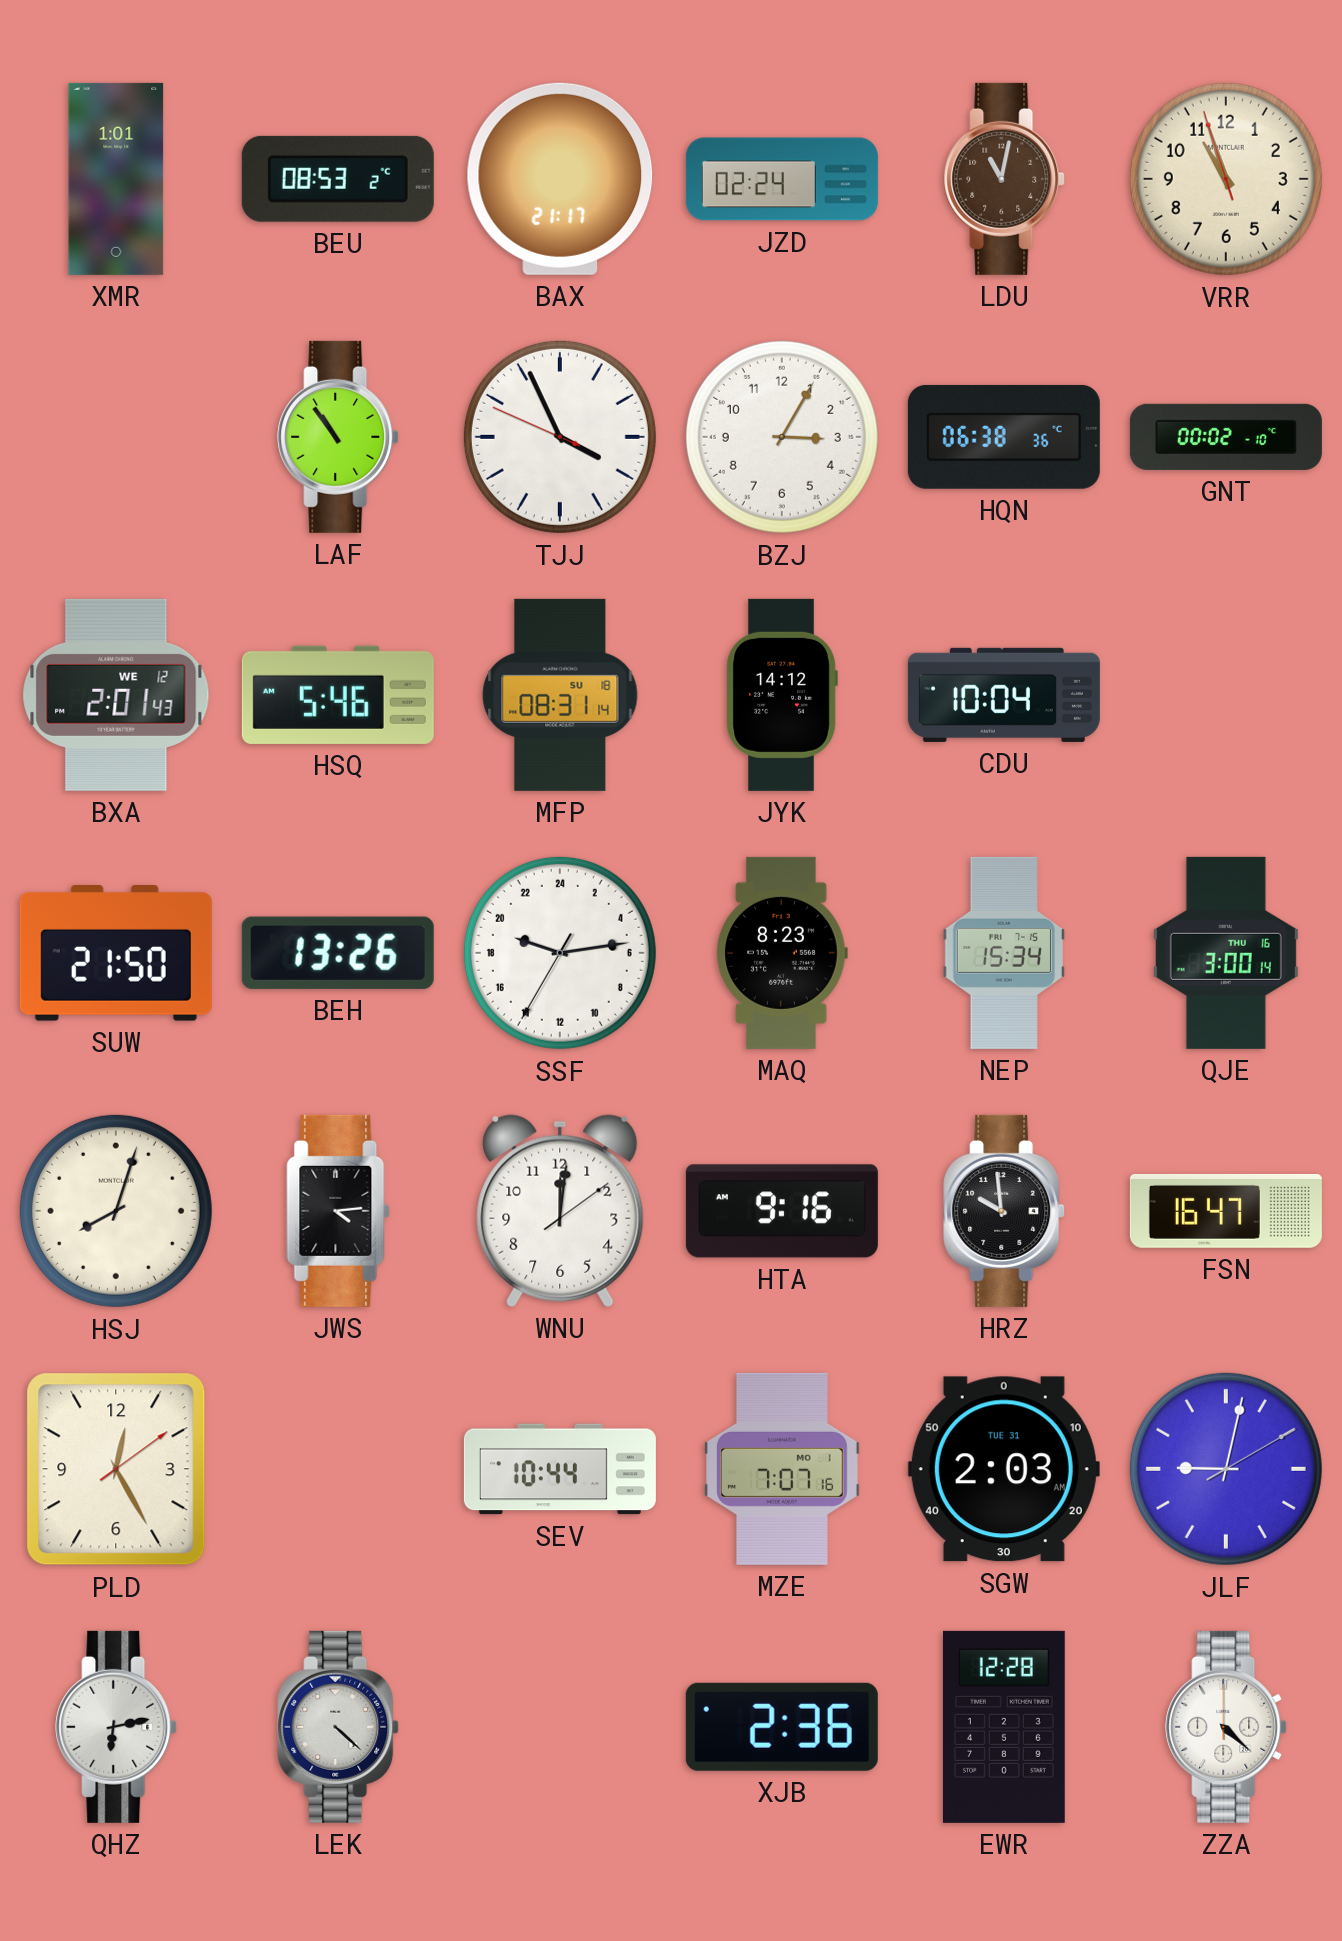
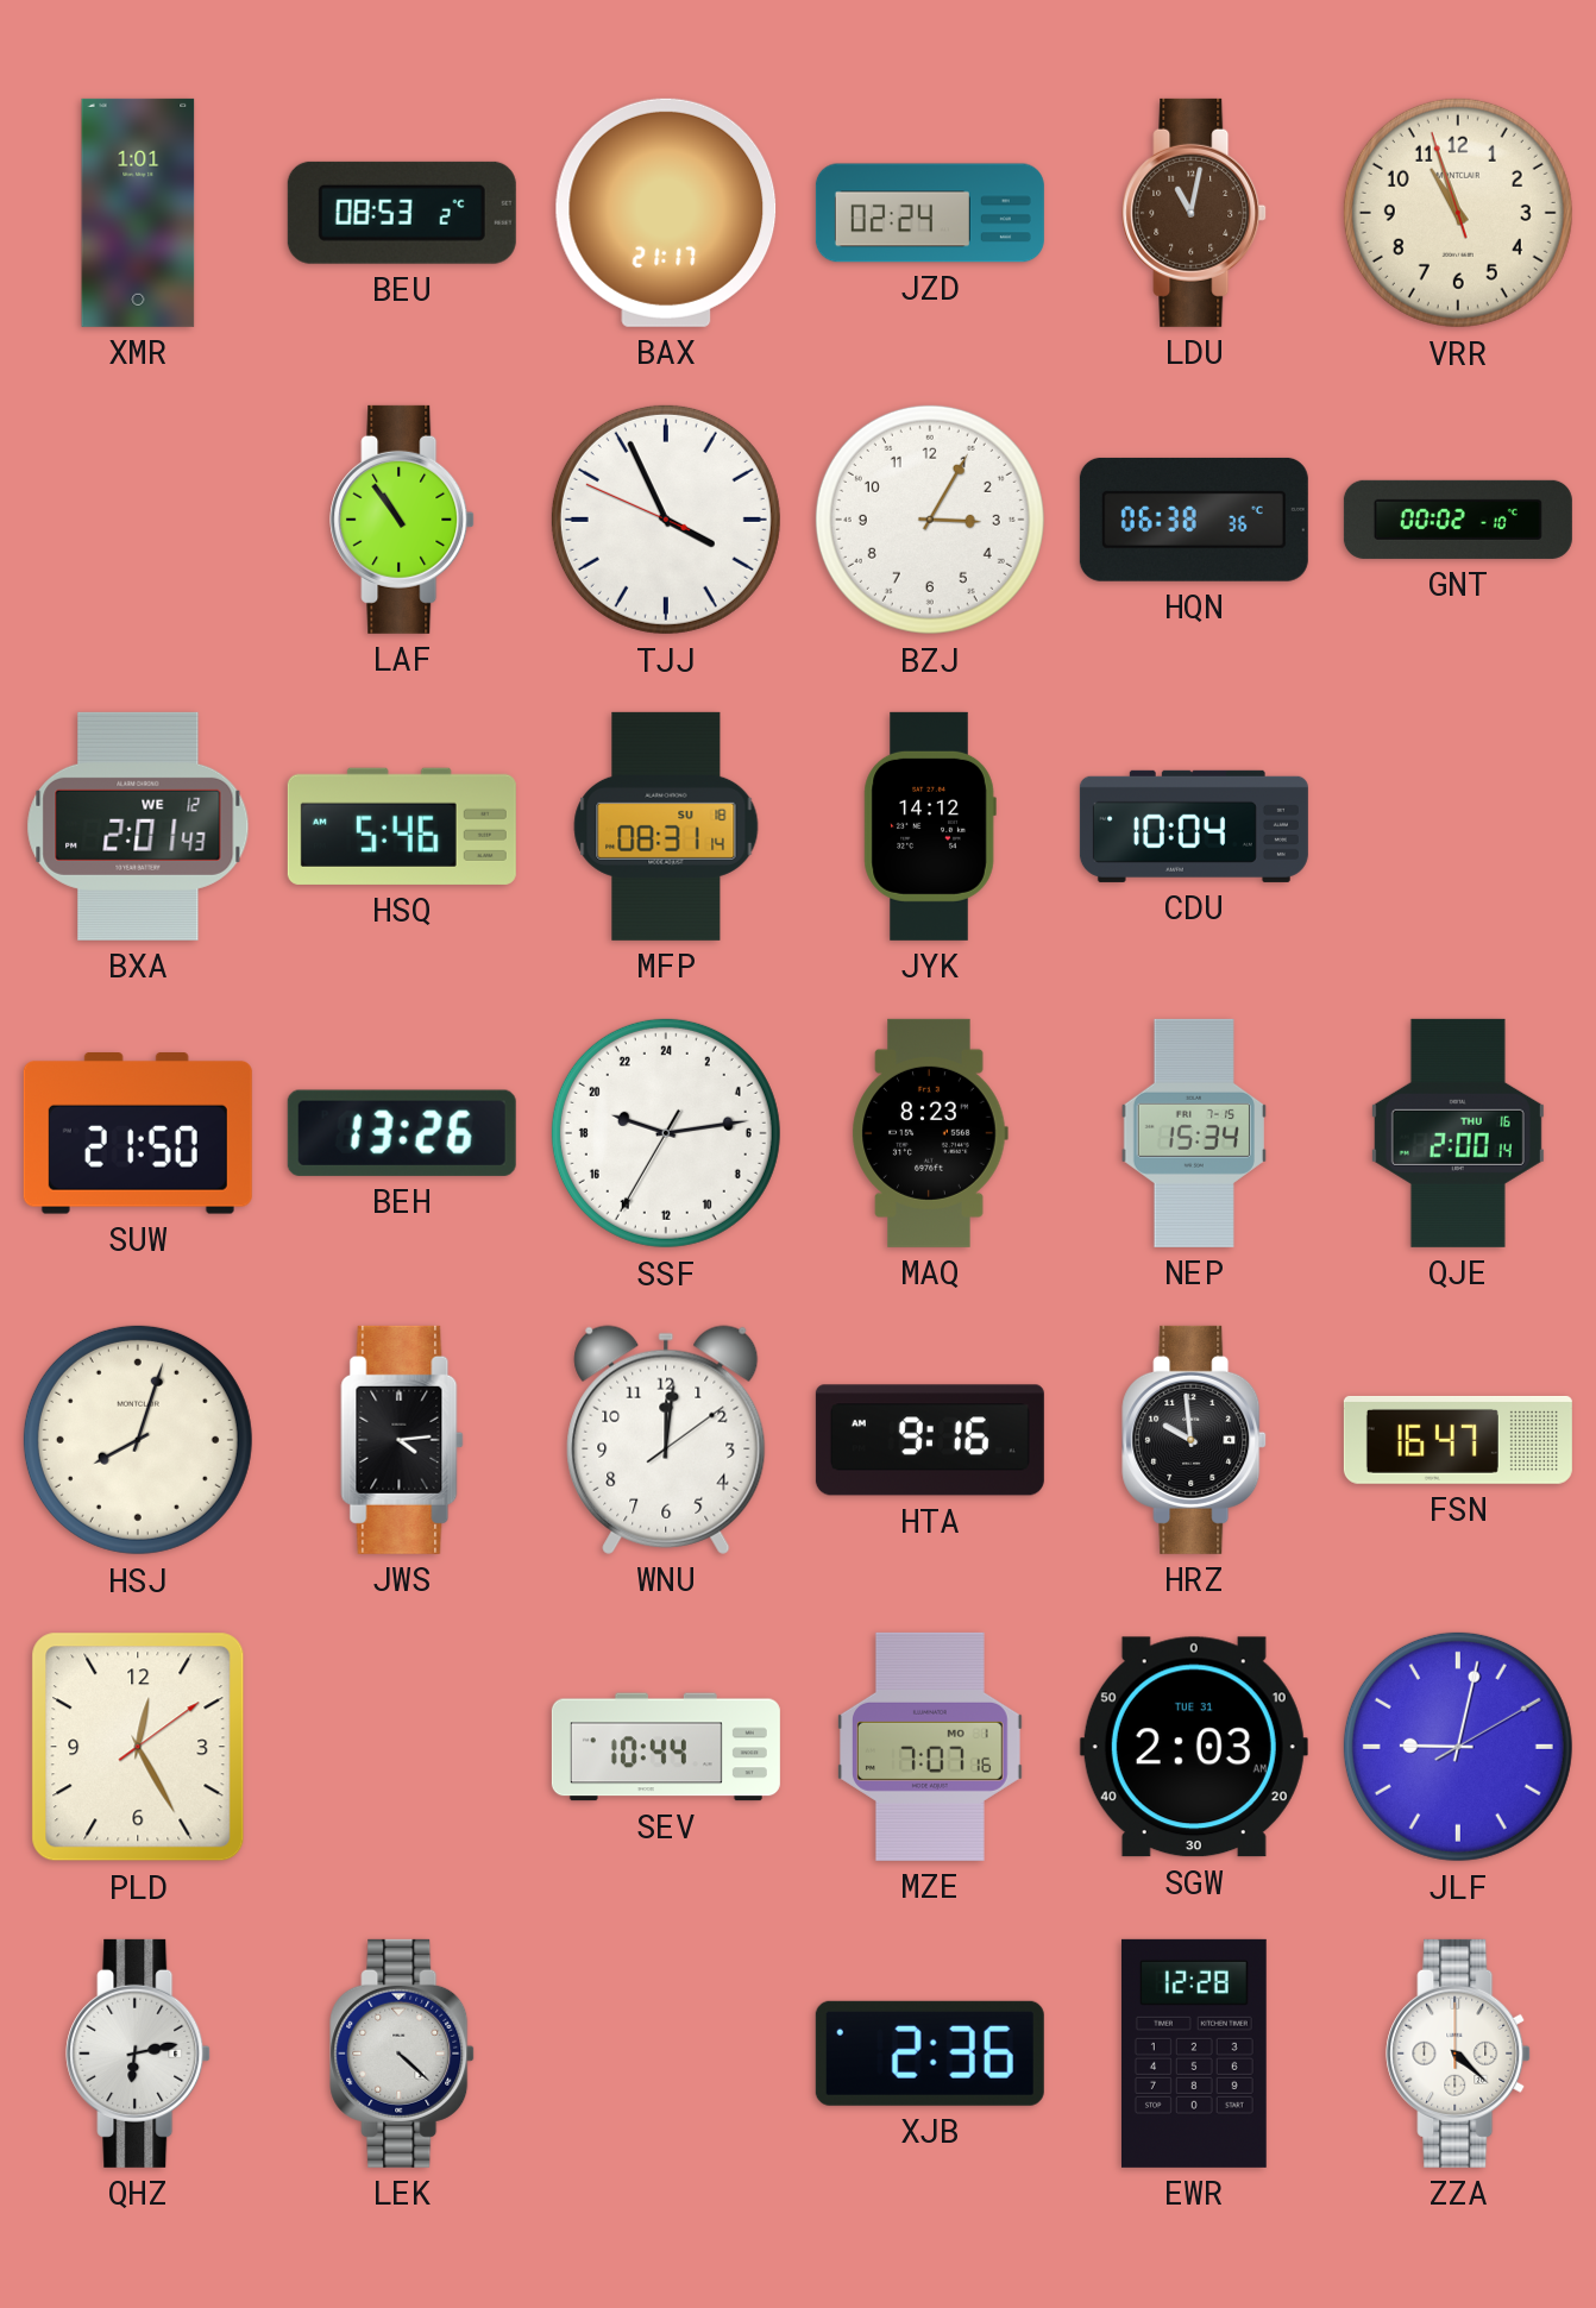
QJE: 3:00 -> 2:00 (1458, 1133)
